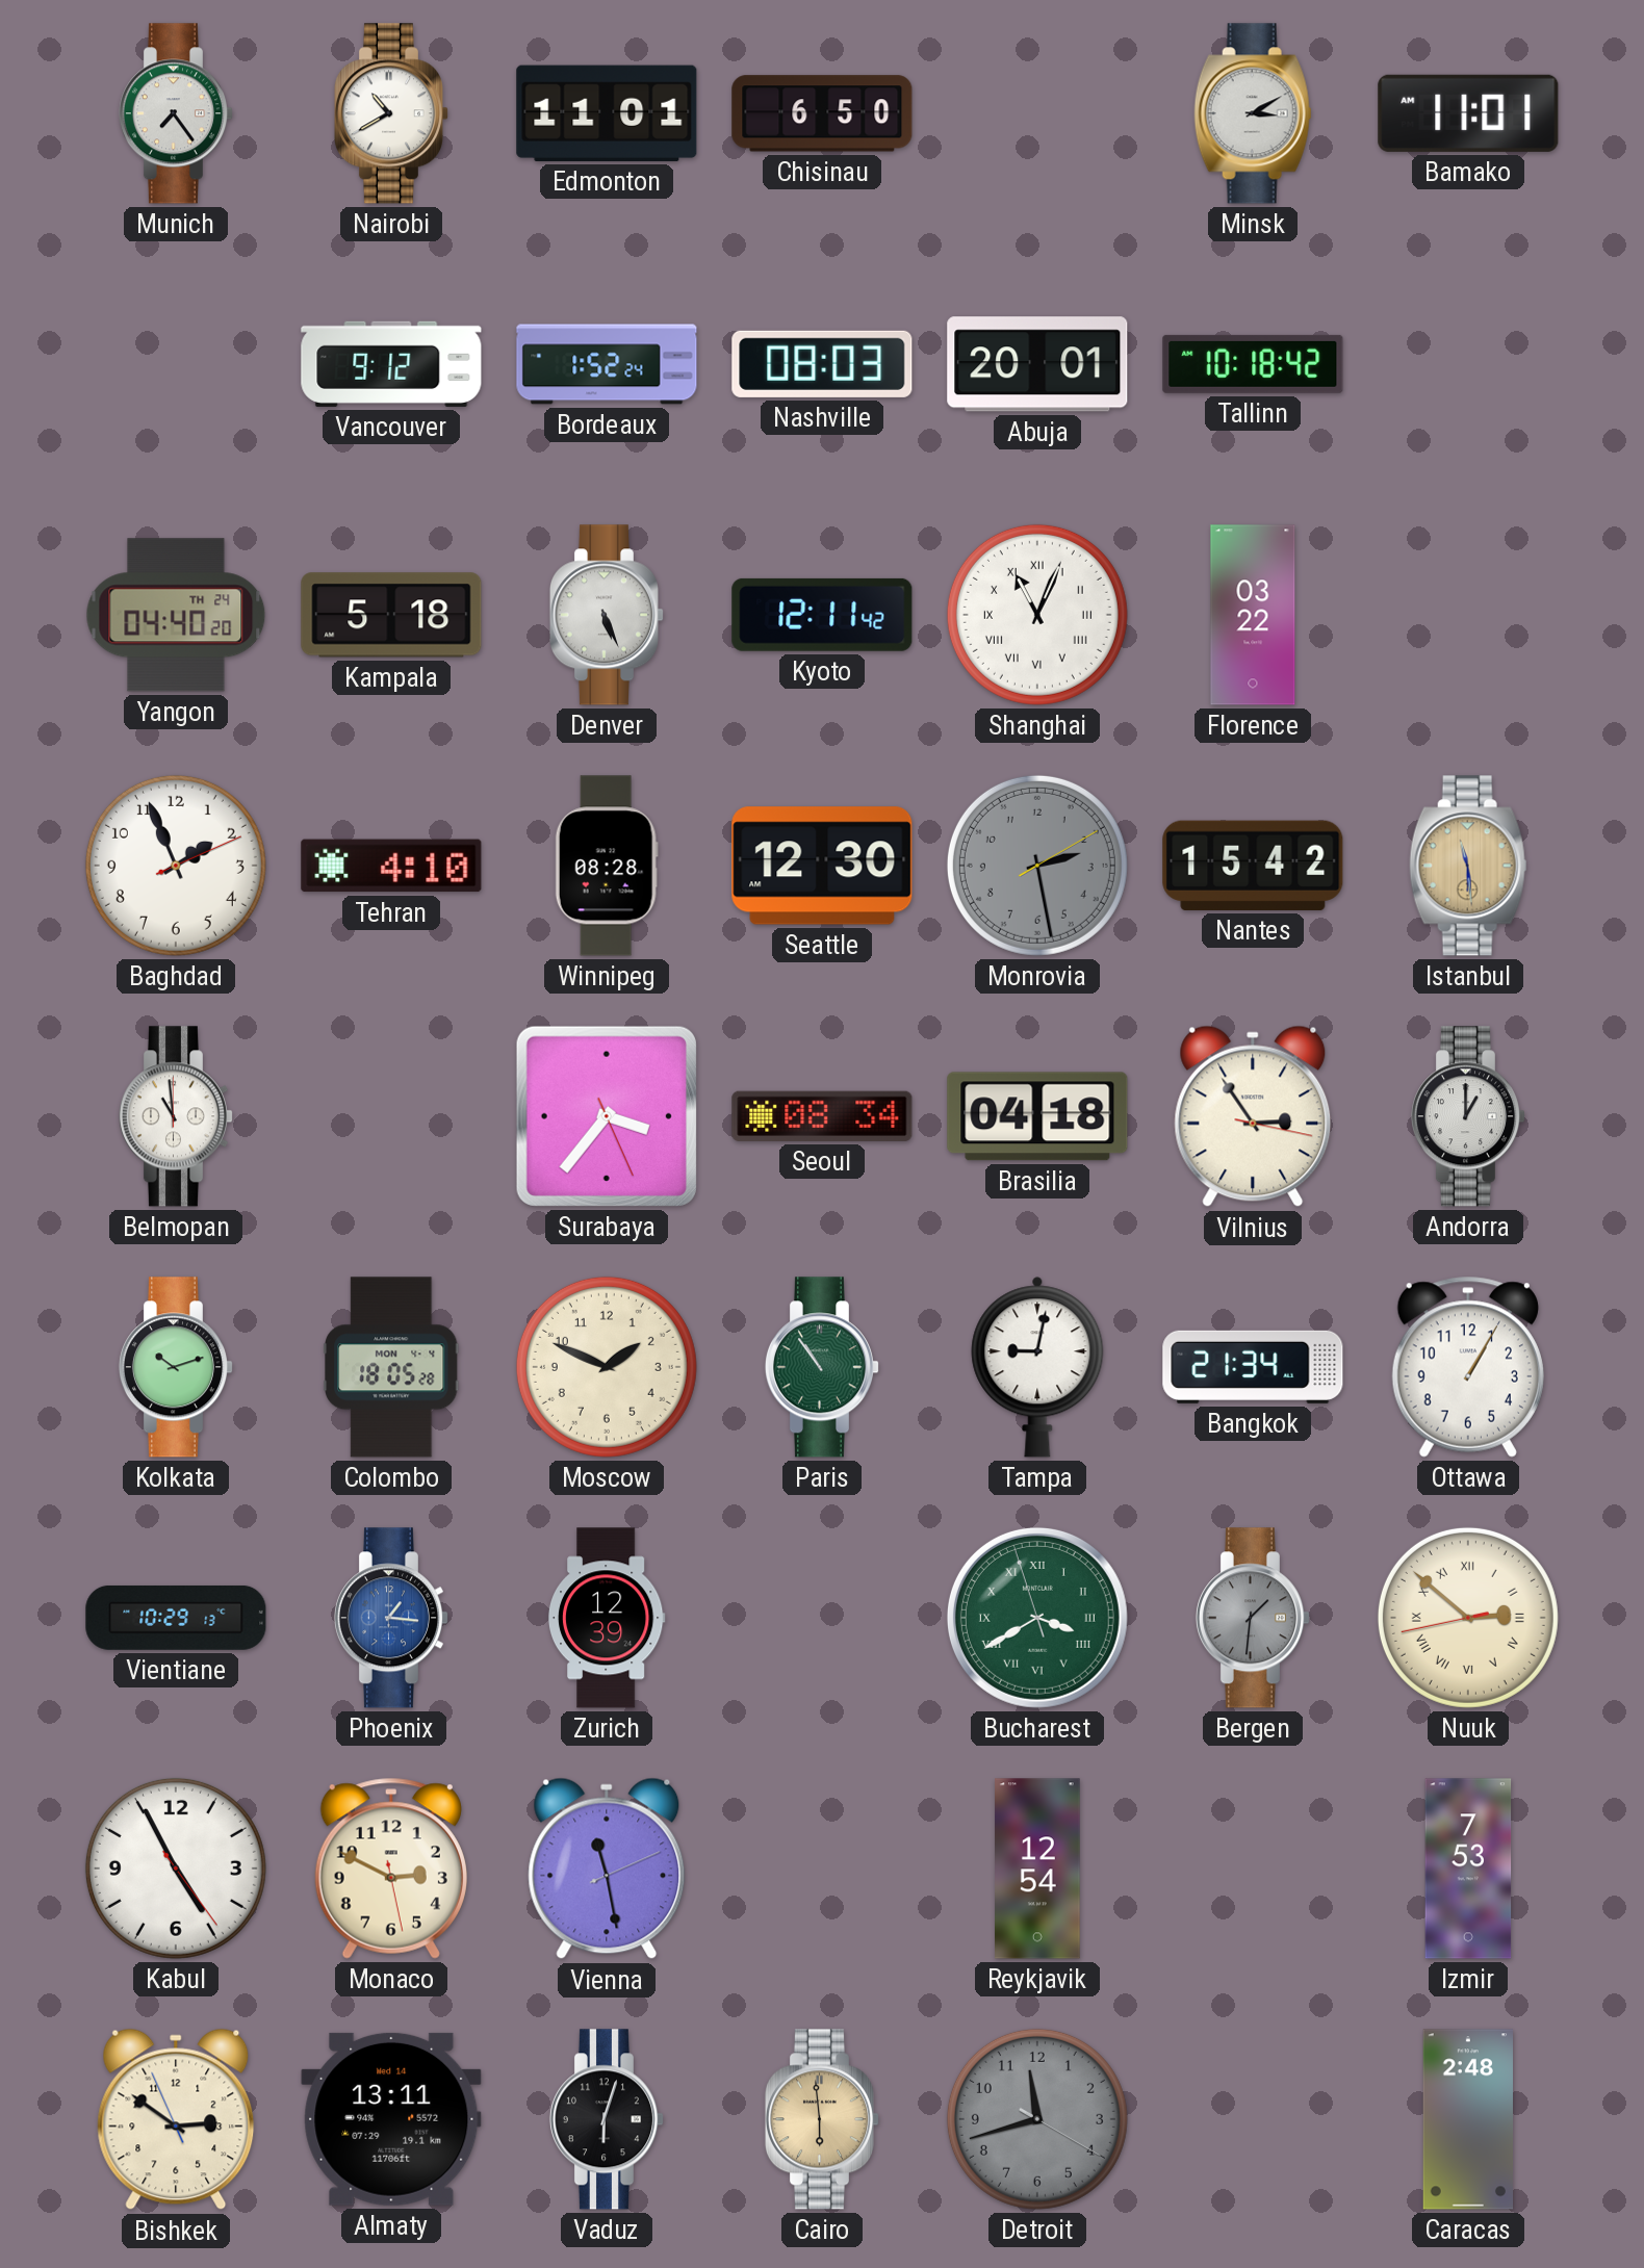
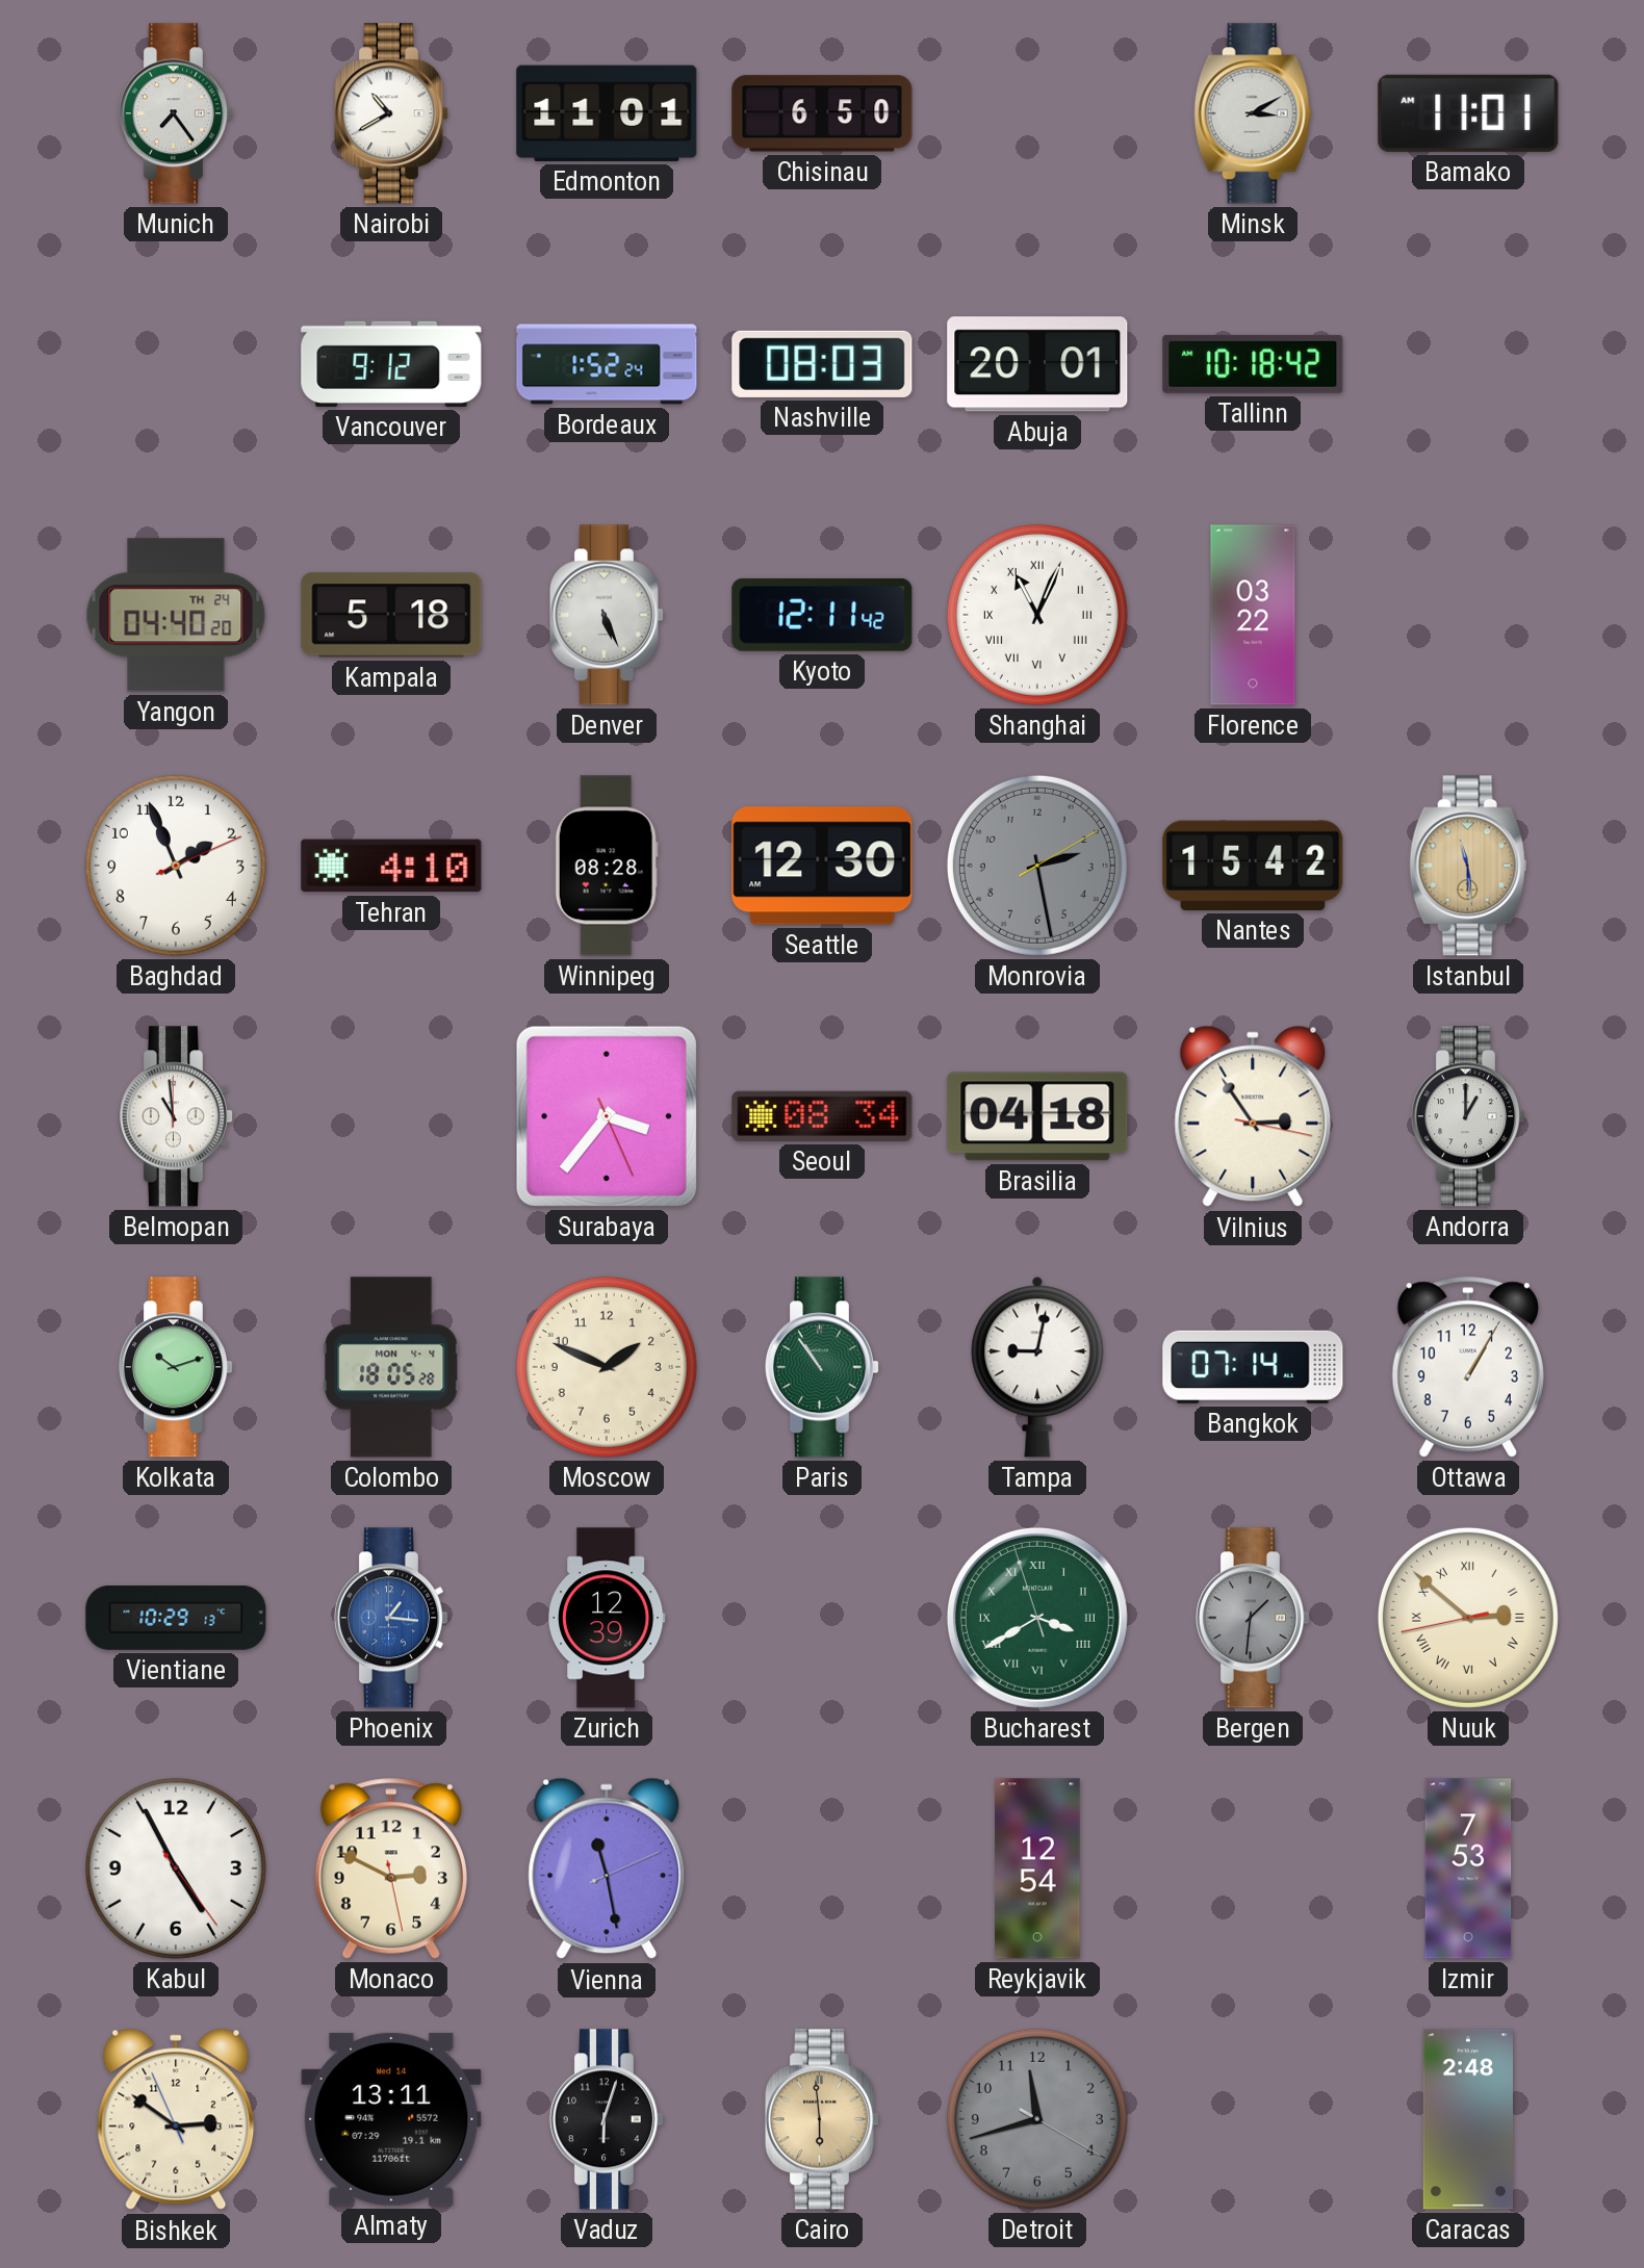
Bangkok: 21:34 -> 07:14 (1253, 1367)
